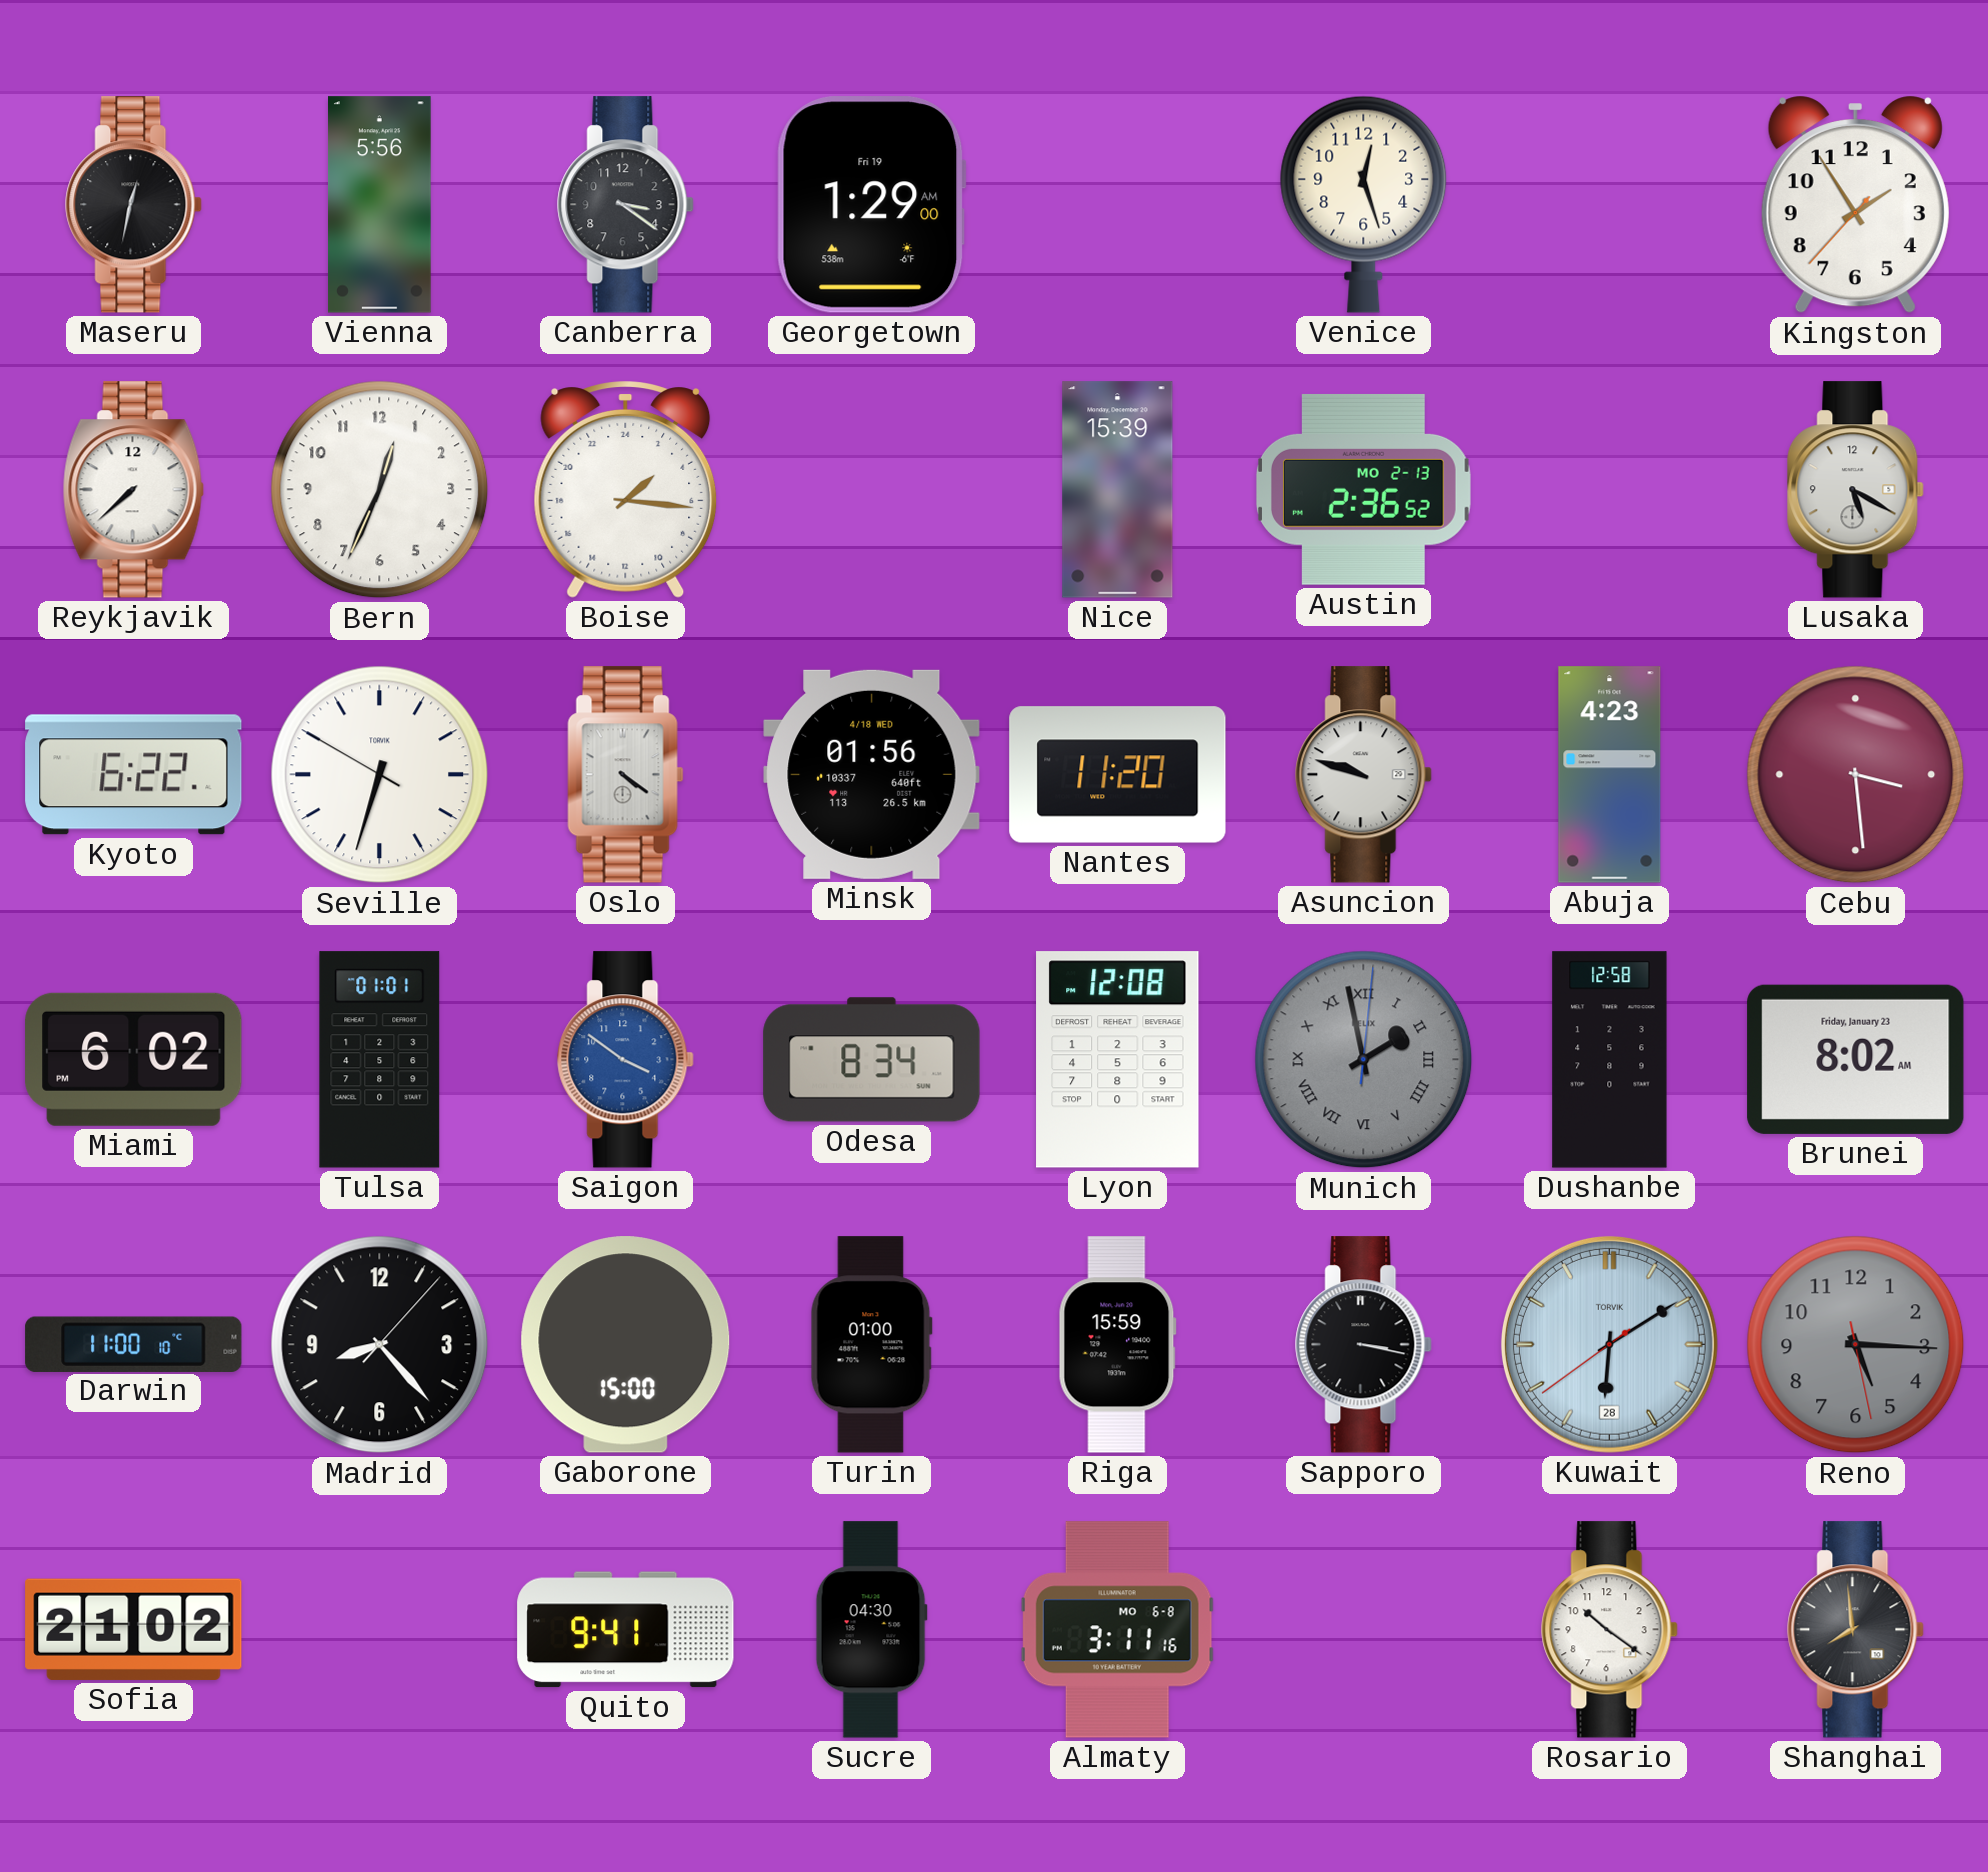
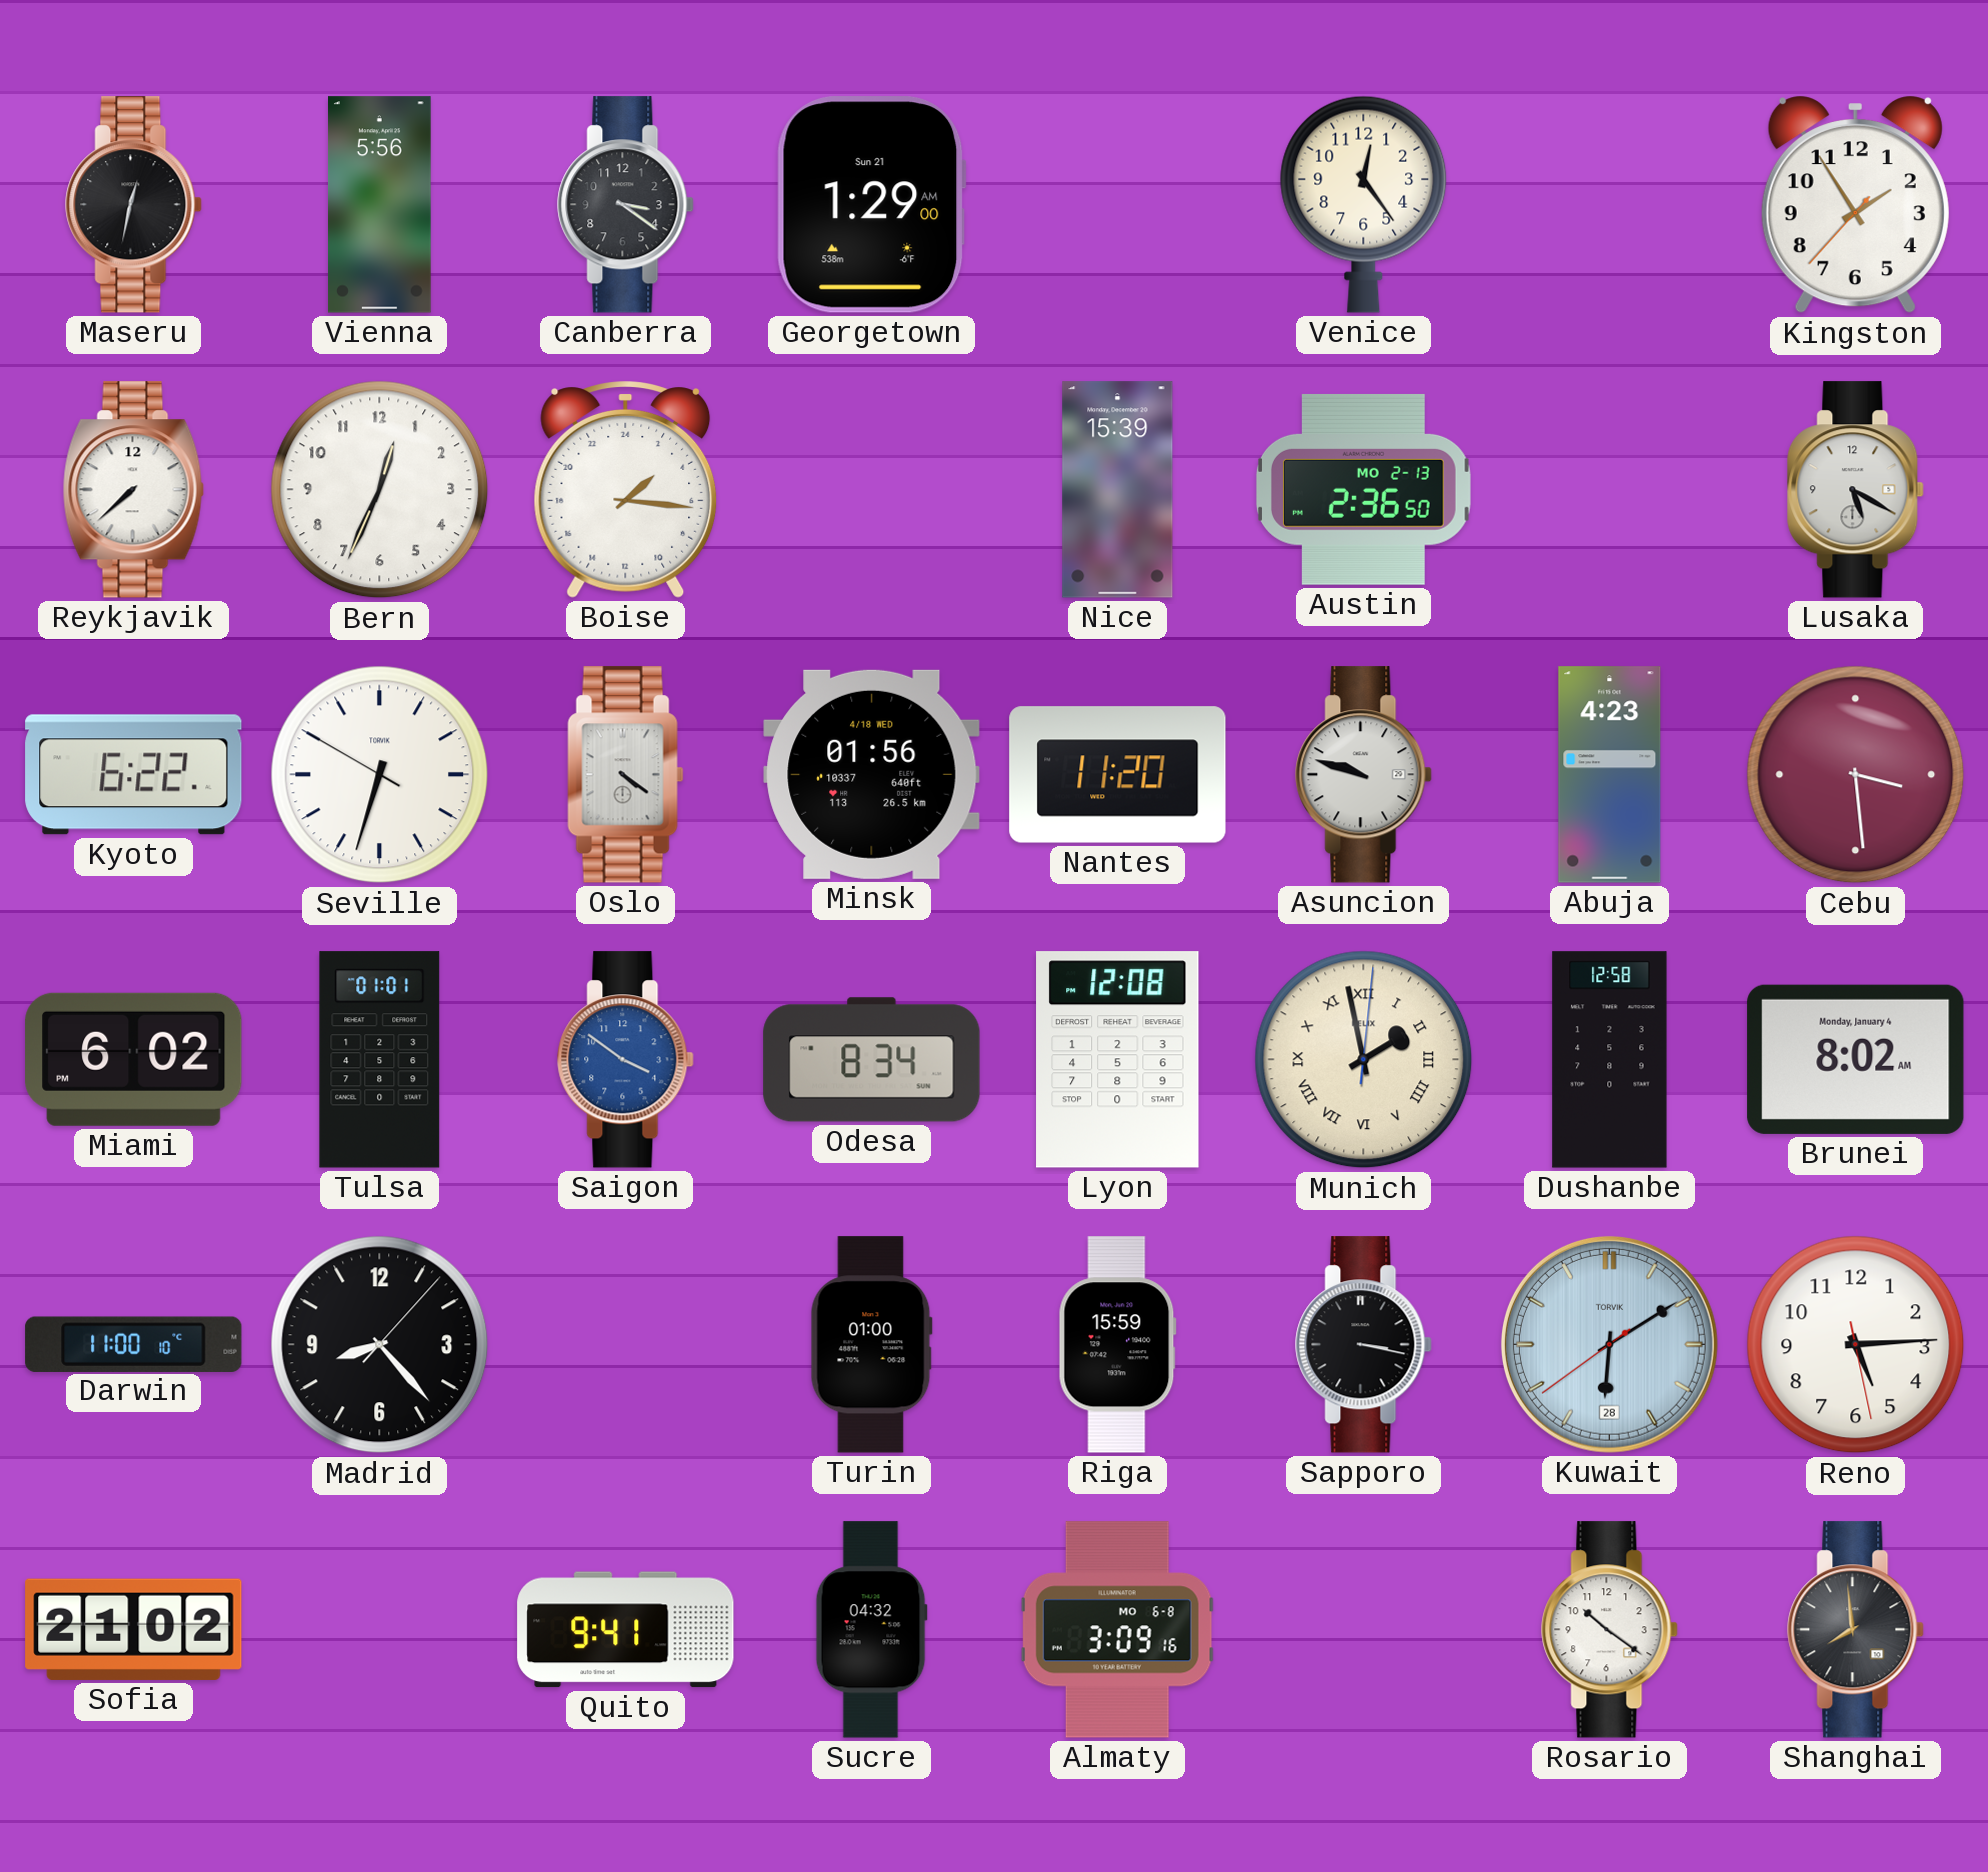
Georgetown date: Fri 19 -> Sun 21 (871, 205)
Venice: 12:27 -> 12:24 (1364, 204)
Austin: 2:36:52 -> 2:36:50 (1364, 489)
Munich dial: grey -> cream (1364, 1060)
Brunei date: Friday, January 23 -> Monday, January 4 (1856, 1059)
Gaborone: 15:00 -> none (626, 1345)
Reno: 5:15 -> 5:14 (1856, 1345)
Reno dial: grey -> white (1856, 1345)
Sucre: 04:30 -> 04:32 (871, 1630)
Almaty: 3:11 -> 3:09 (1117, 1630)
